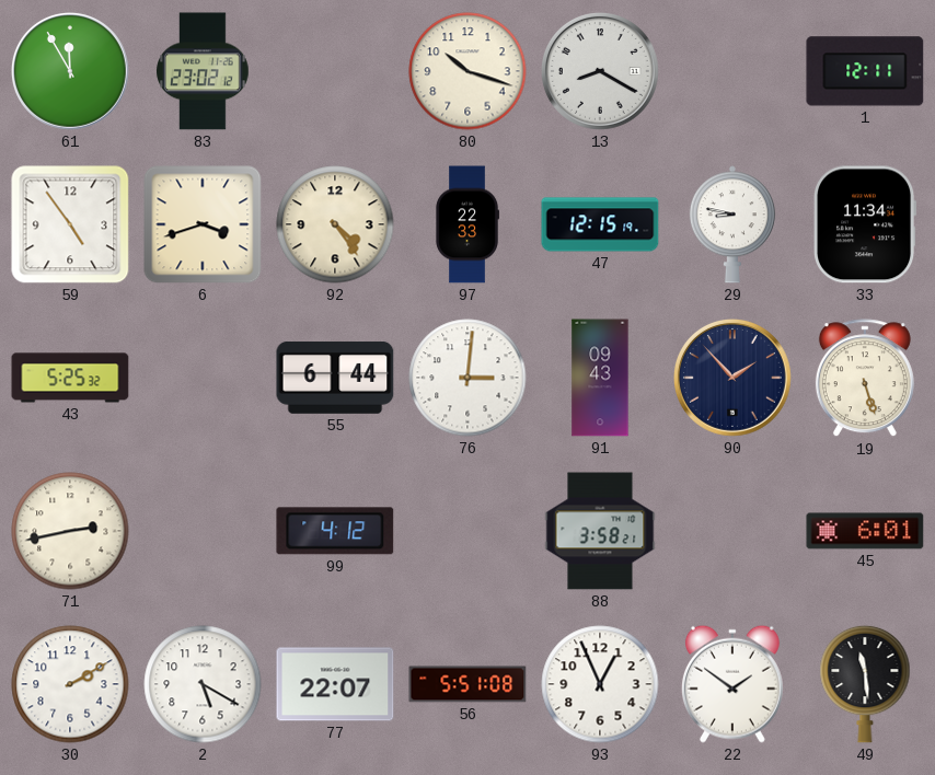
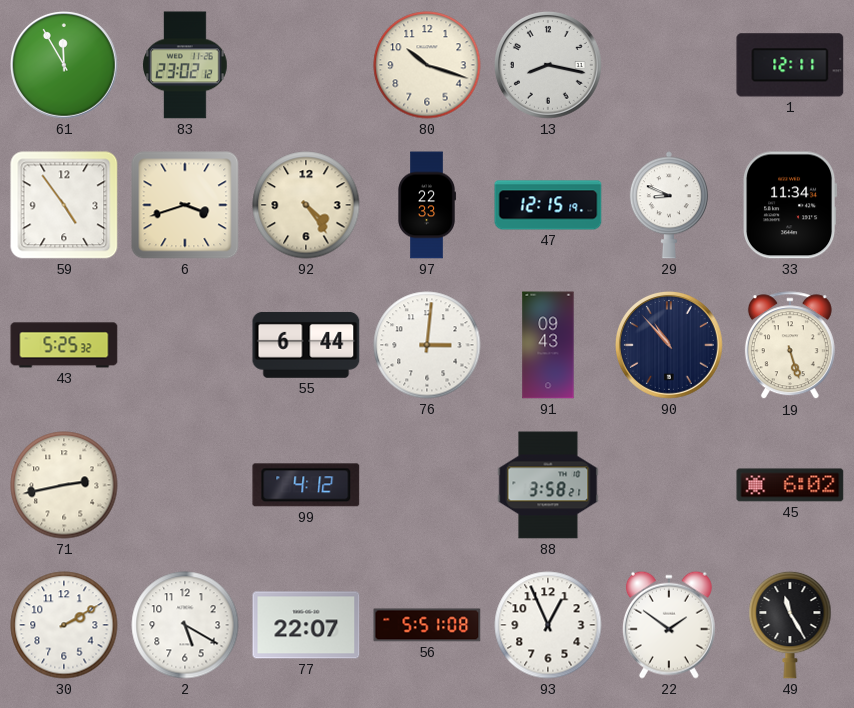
13: 8:20 -> 8:17 (549, 66)
29: 8:47 -> 8:49 (669, 205)
90: 1:53 -> 10:53 (670, 346)
45: 6:01 -> 6:02 (790, 485)
49: 11:29 -> 11:25 (790, 625)
